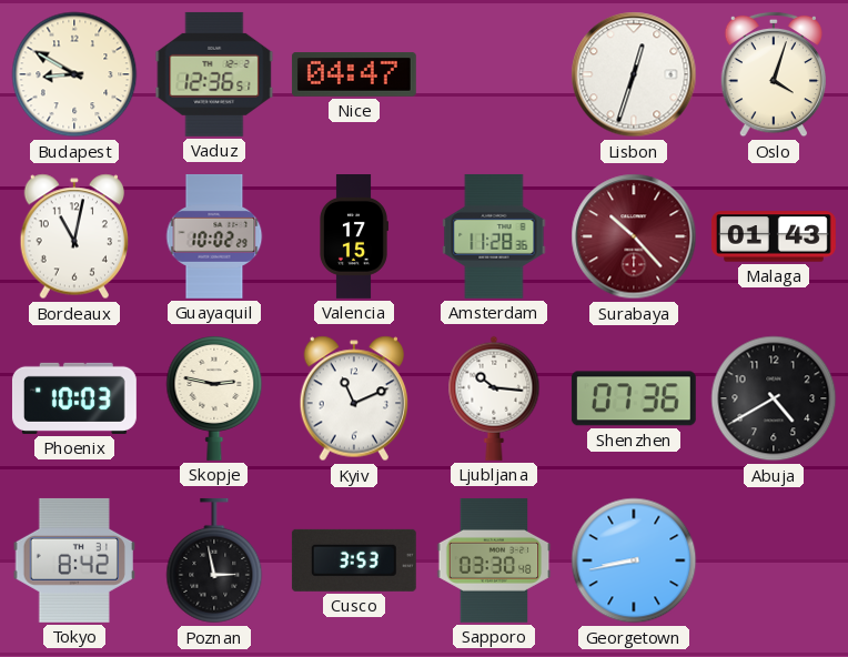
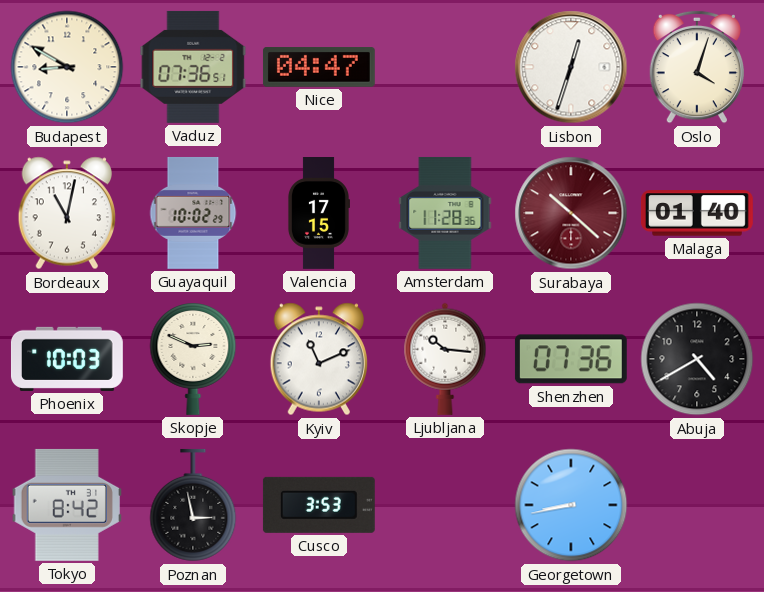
Vaduz: 12:36 -> 07:36 (193, 67)
Surabaya: 10:23 -> 10:22 (571, 213)
Malaga: 01:43 -> 01:40 (697, 213)
Skopje: 2:47 -> 2:49 (193, 359)
Sapporo: 03:30 -> none (494, 560)
